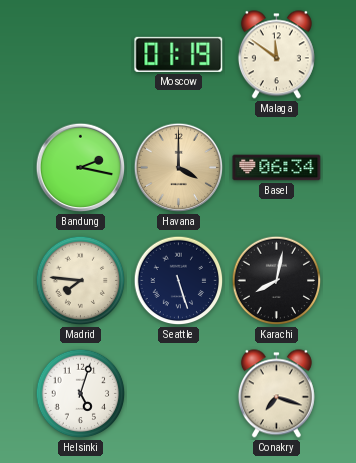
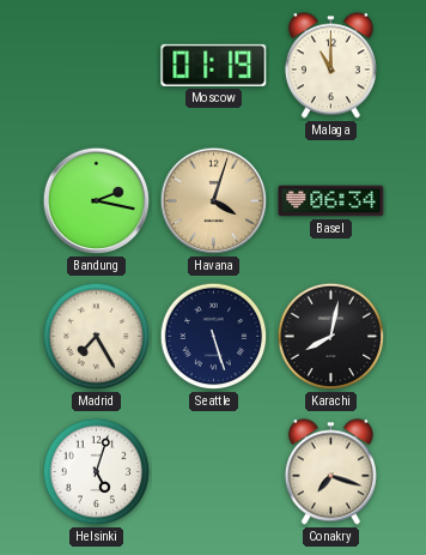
Malaga: 11:51 -> 11:00 (330, 66)
Havana: 4:00 -> 4:03 (214, 201)
Madrid: 7:46 -> 7:25 (97, 337)
